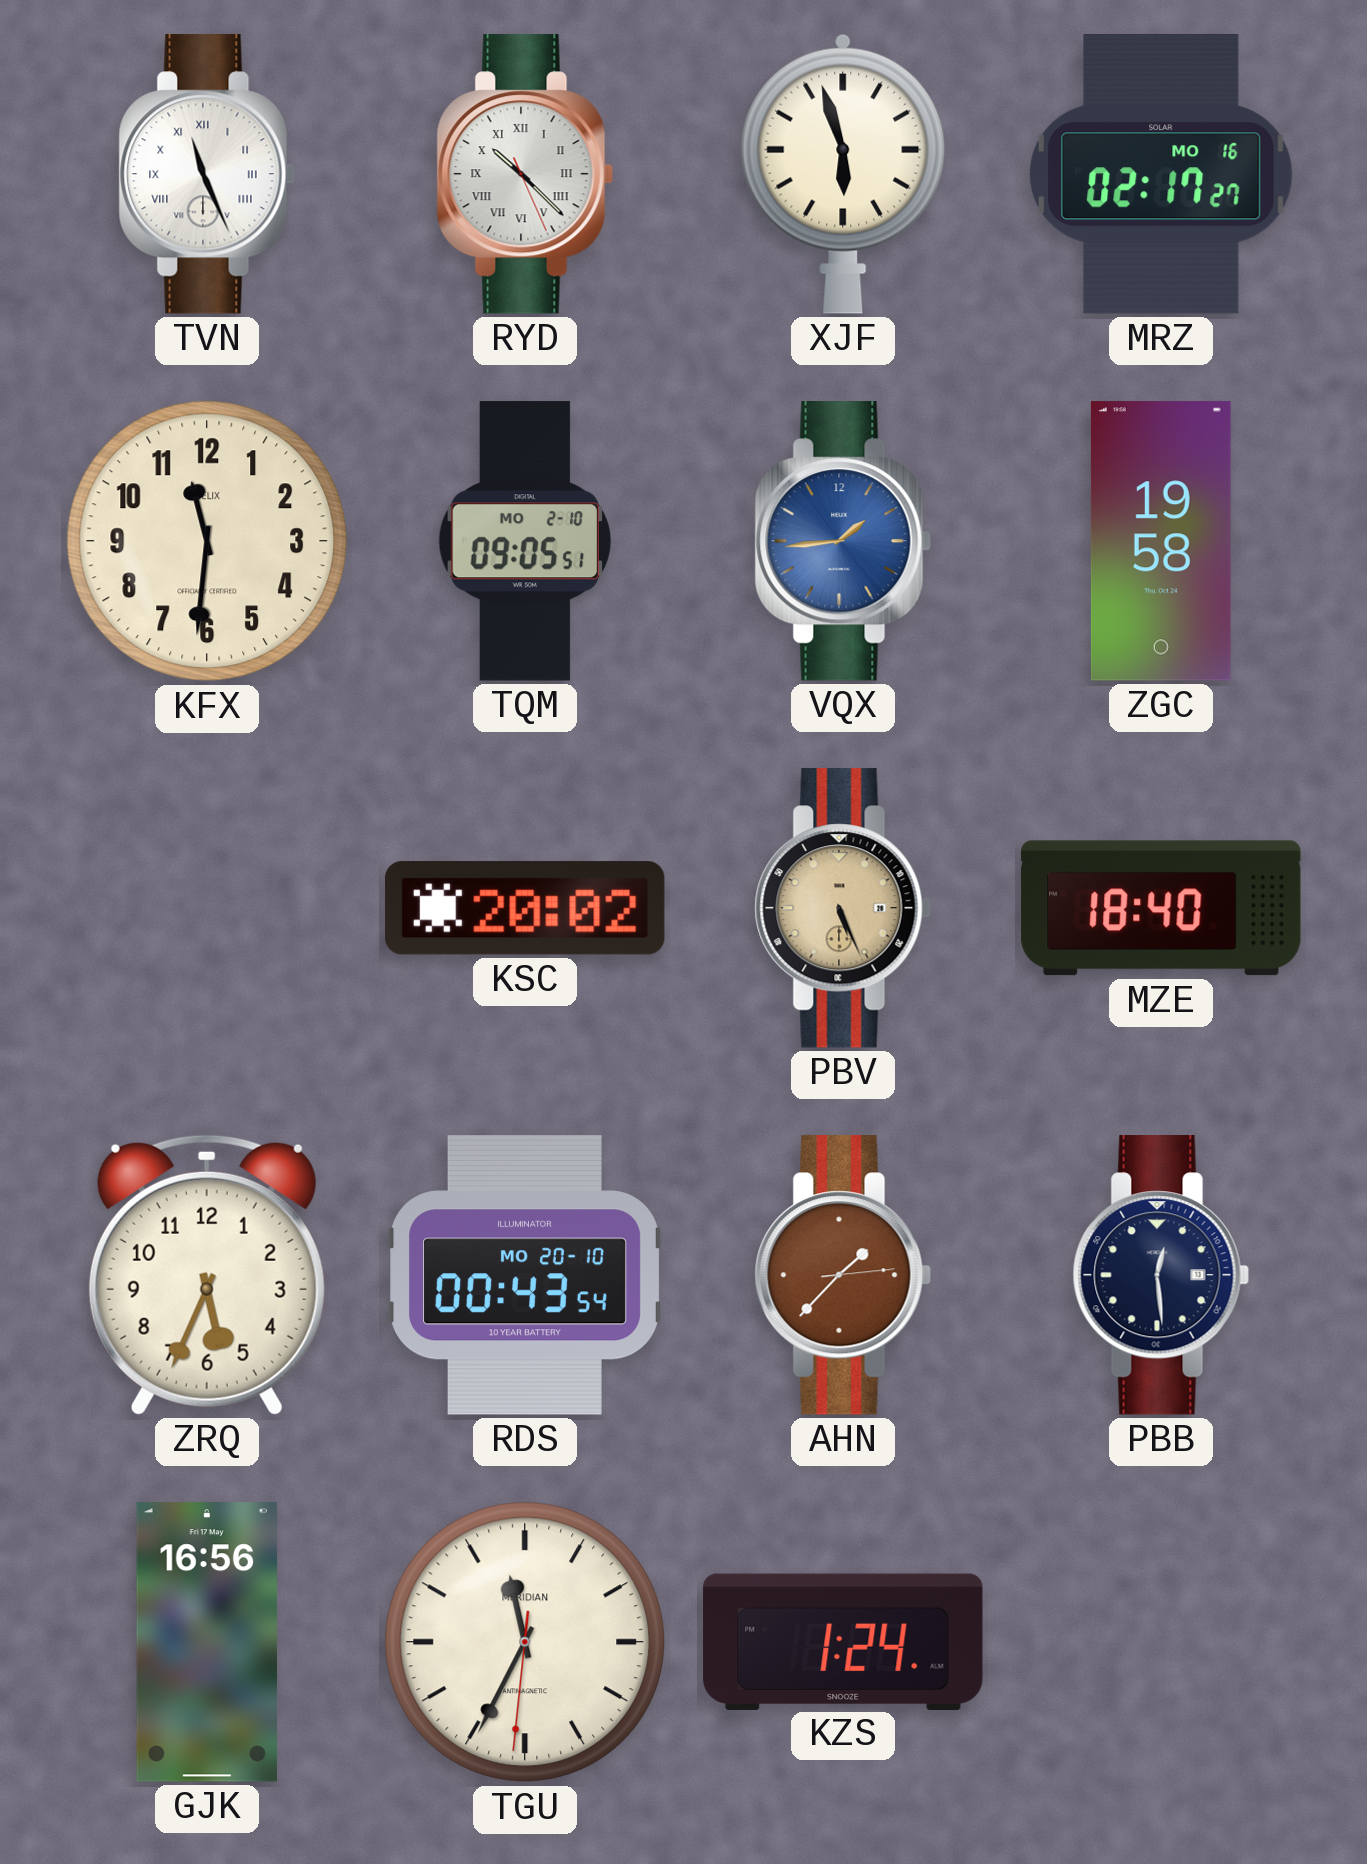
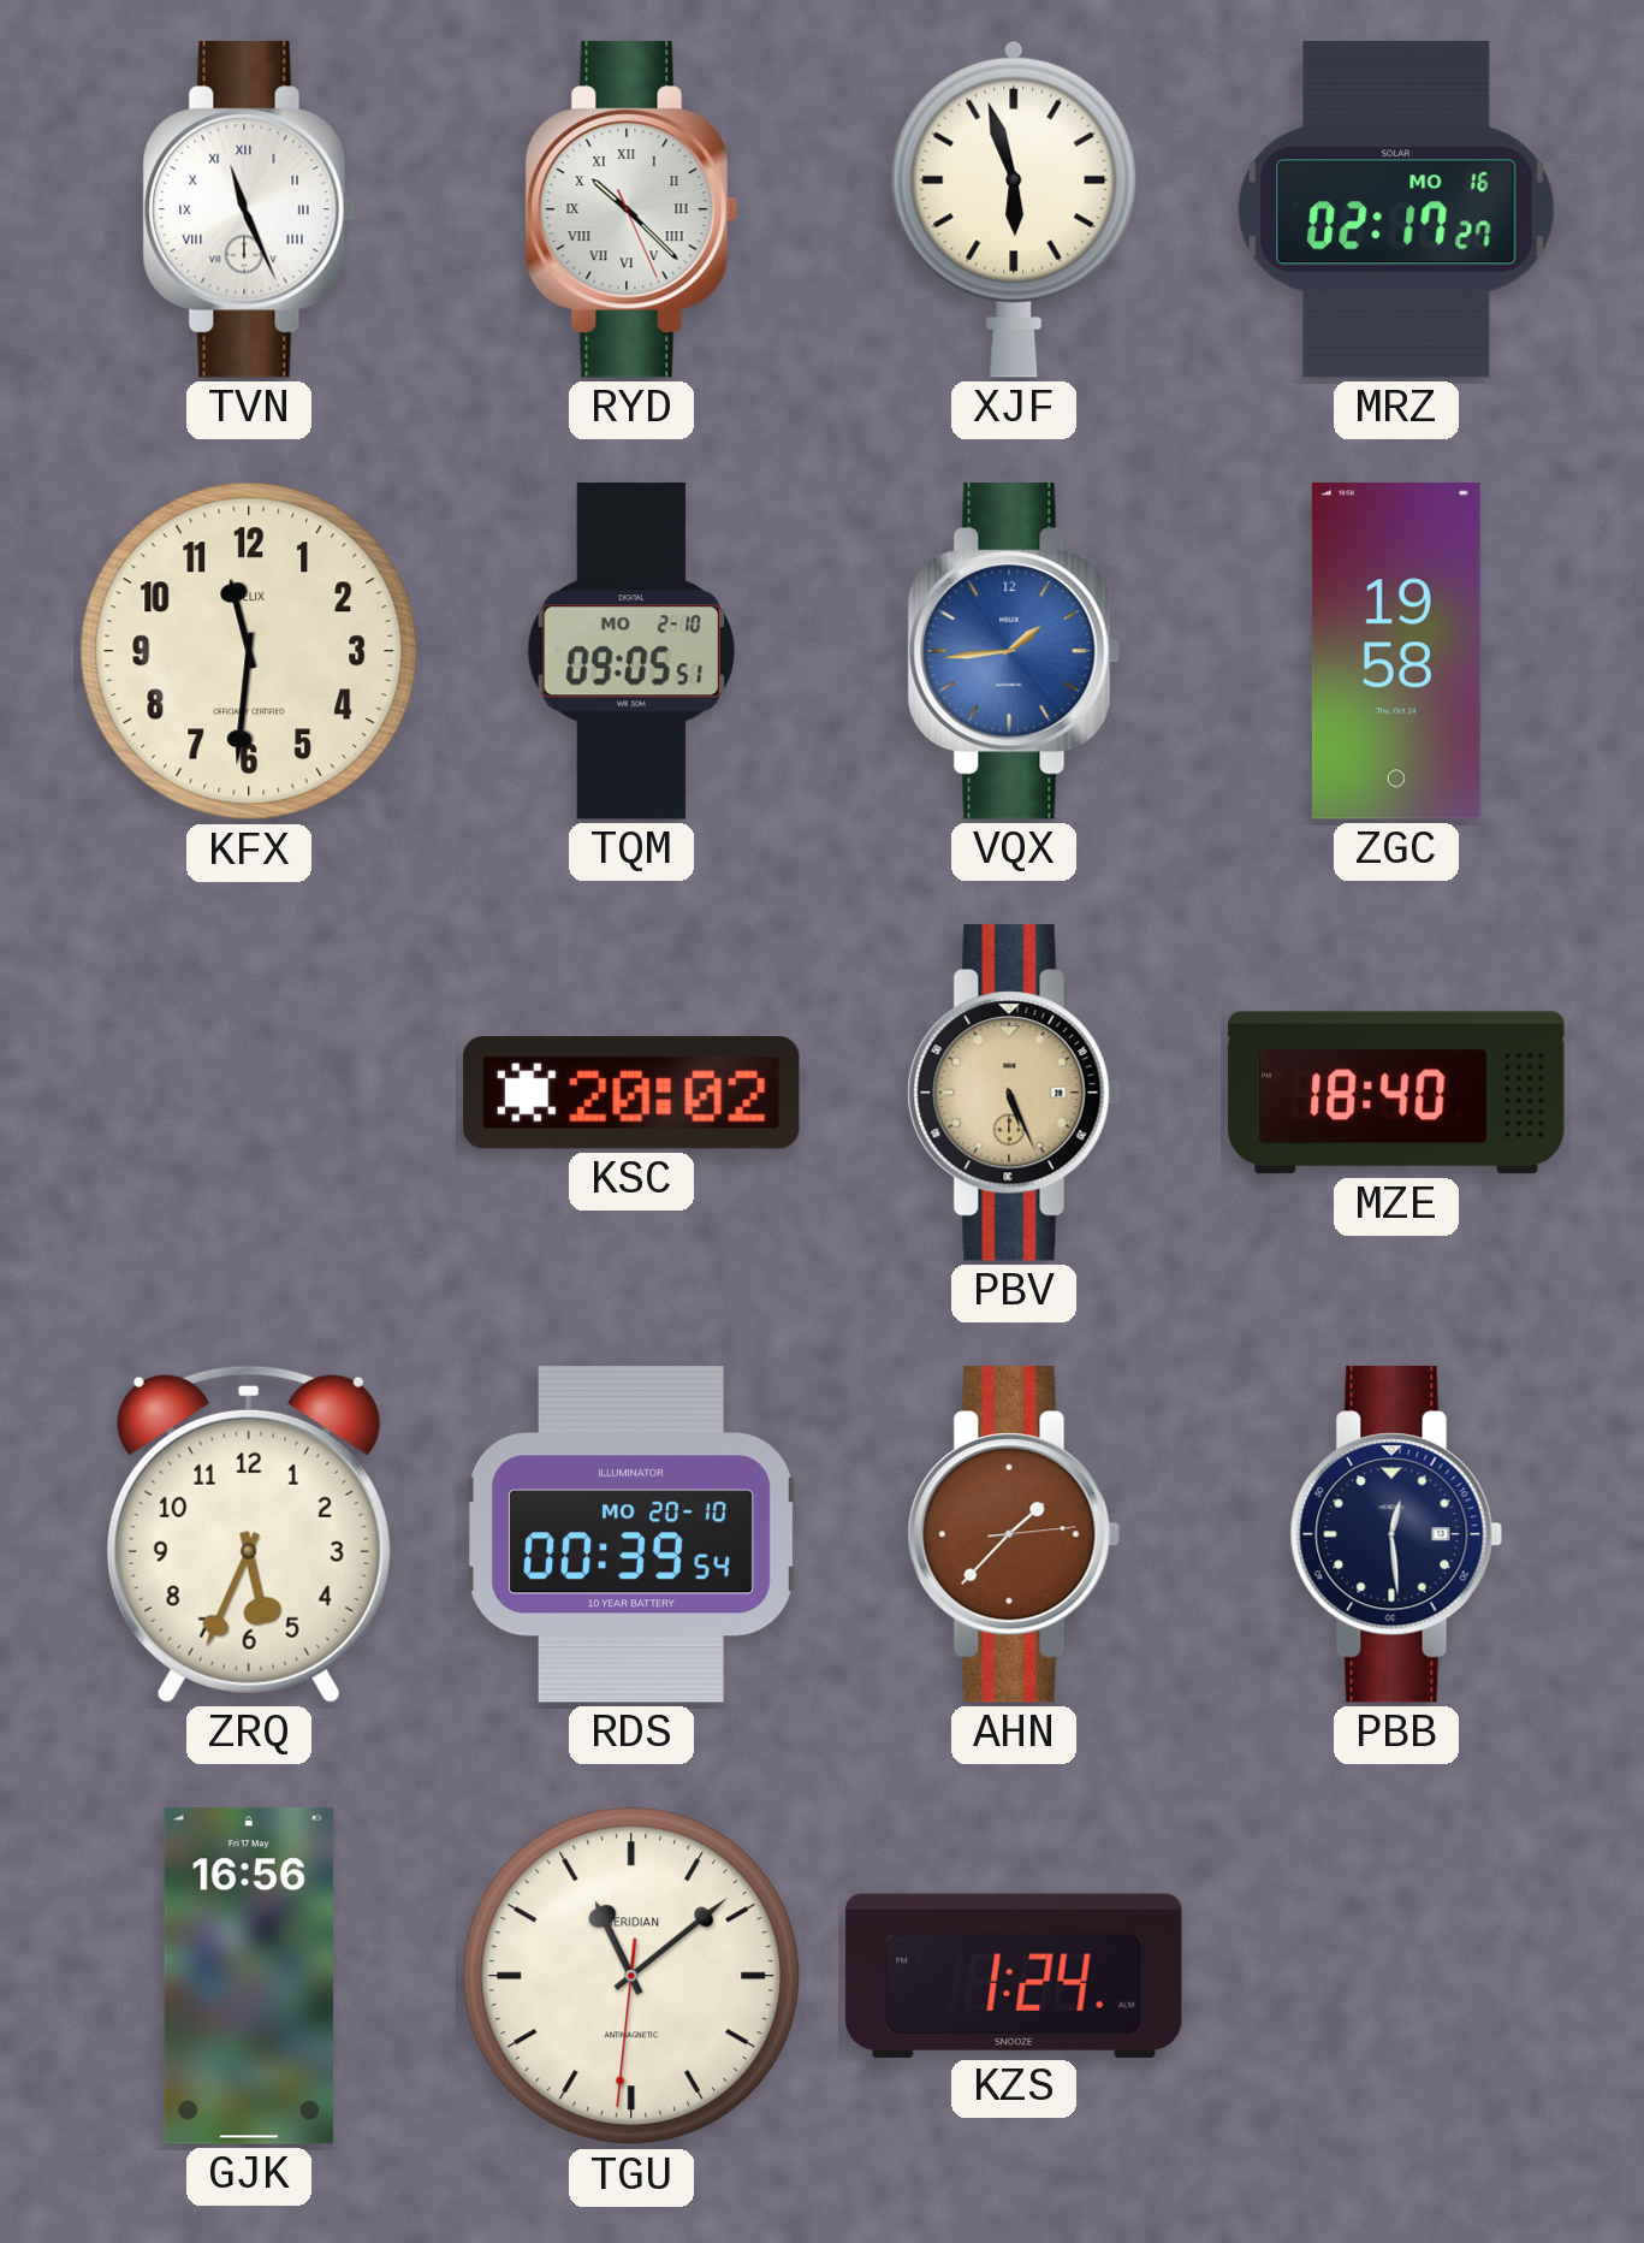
RDS: 00:43 -> 00:39 (631, 1534)
TGU: 11:34 -> 11:08 (631, 1976)
